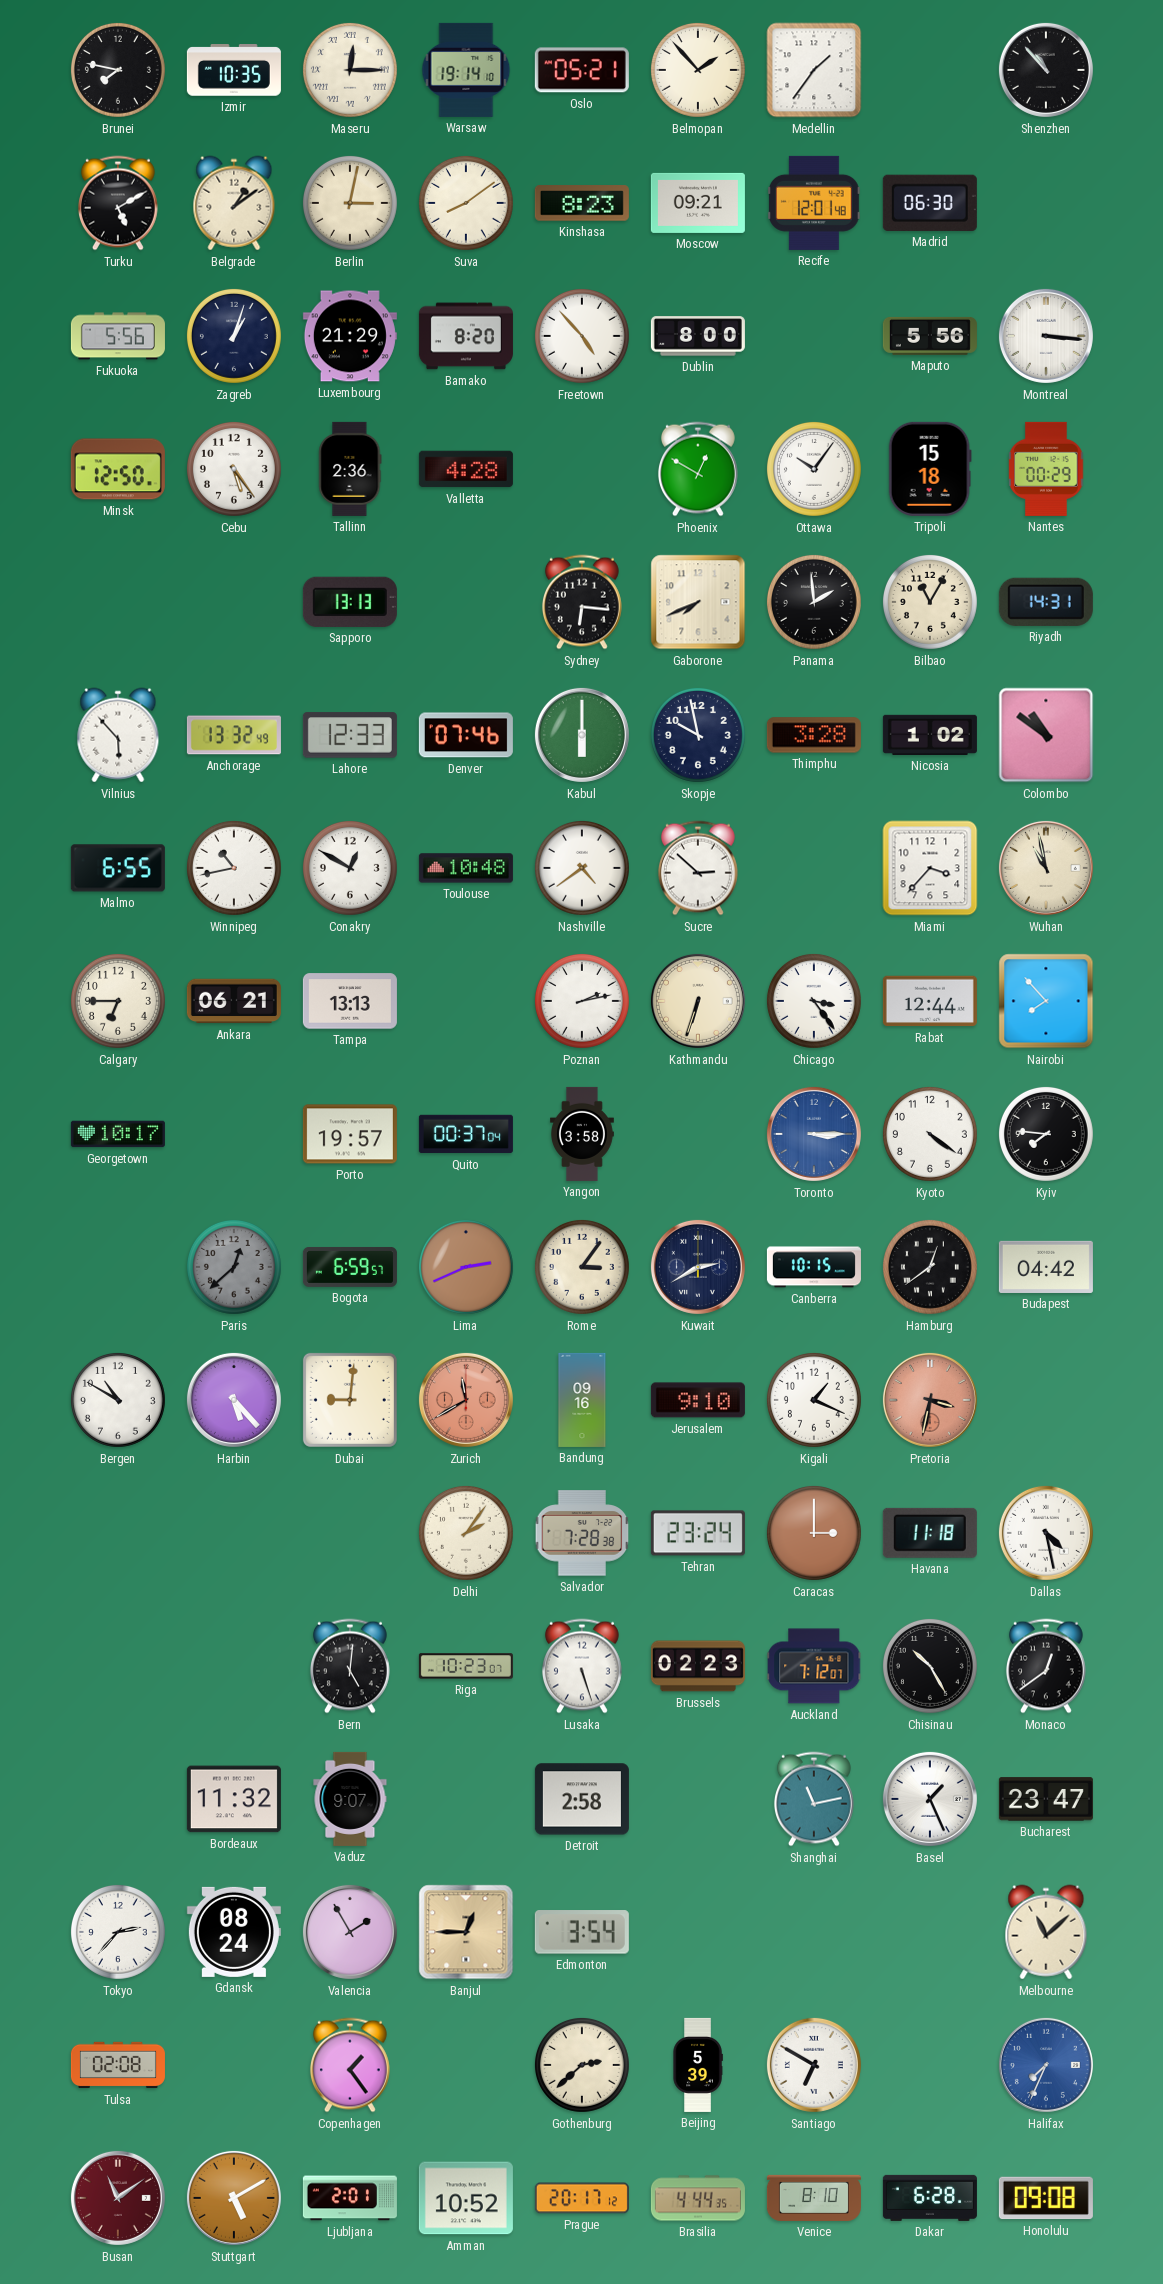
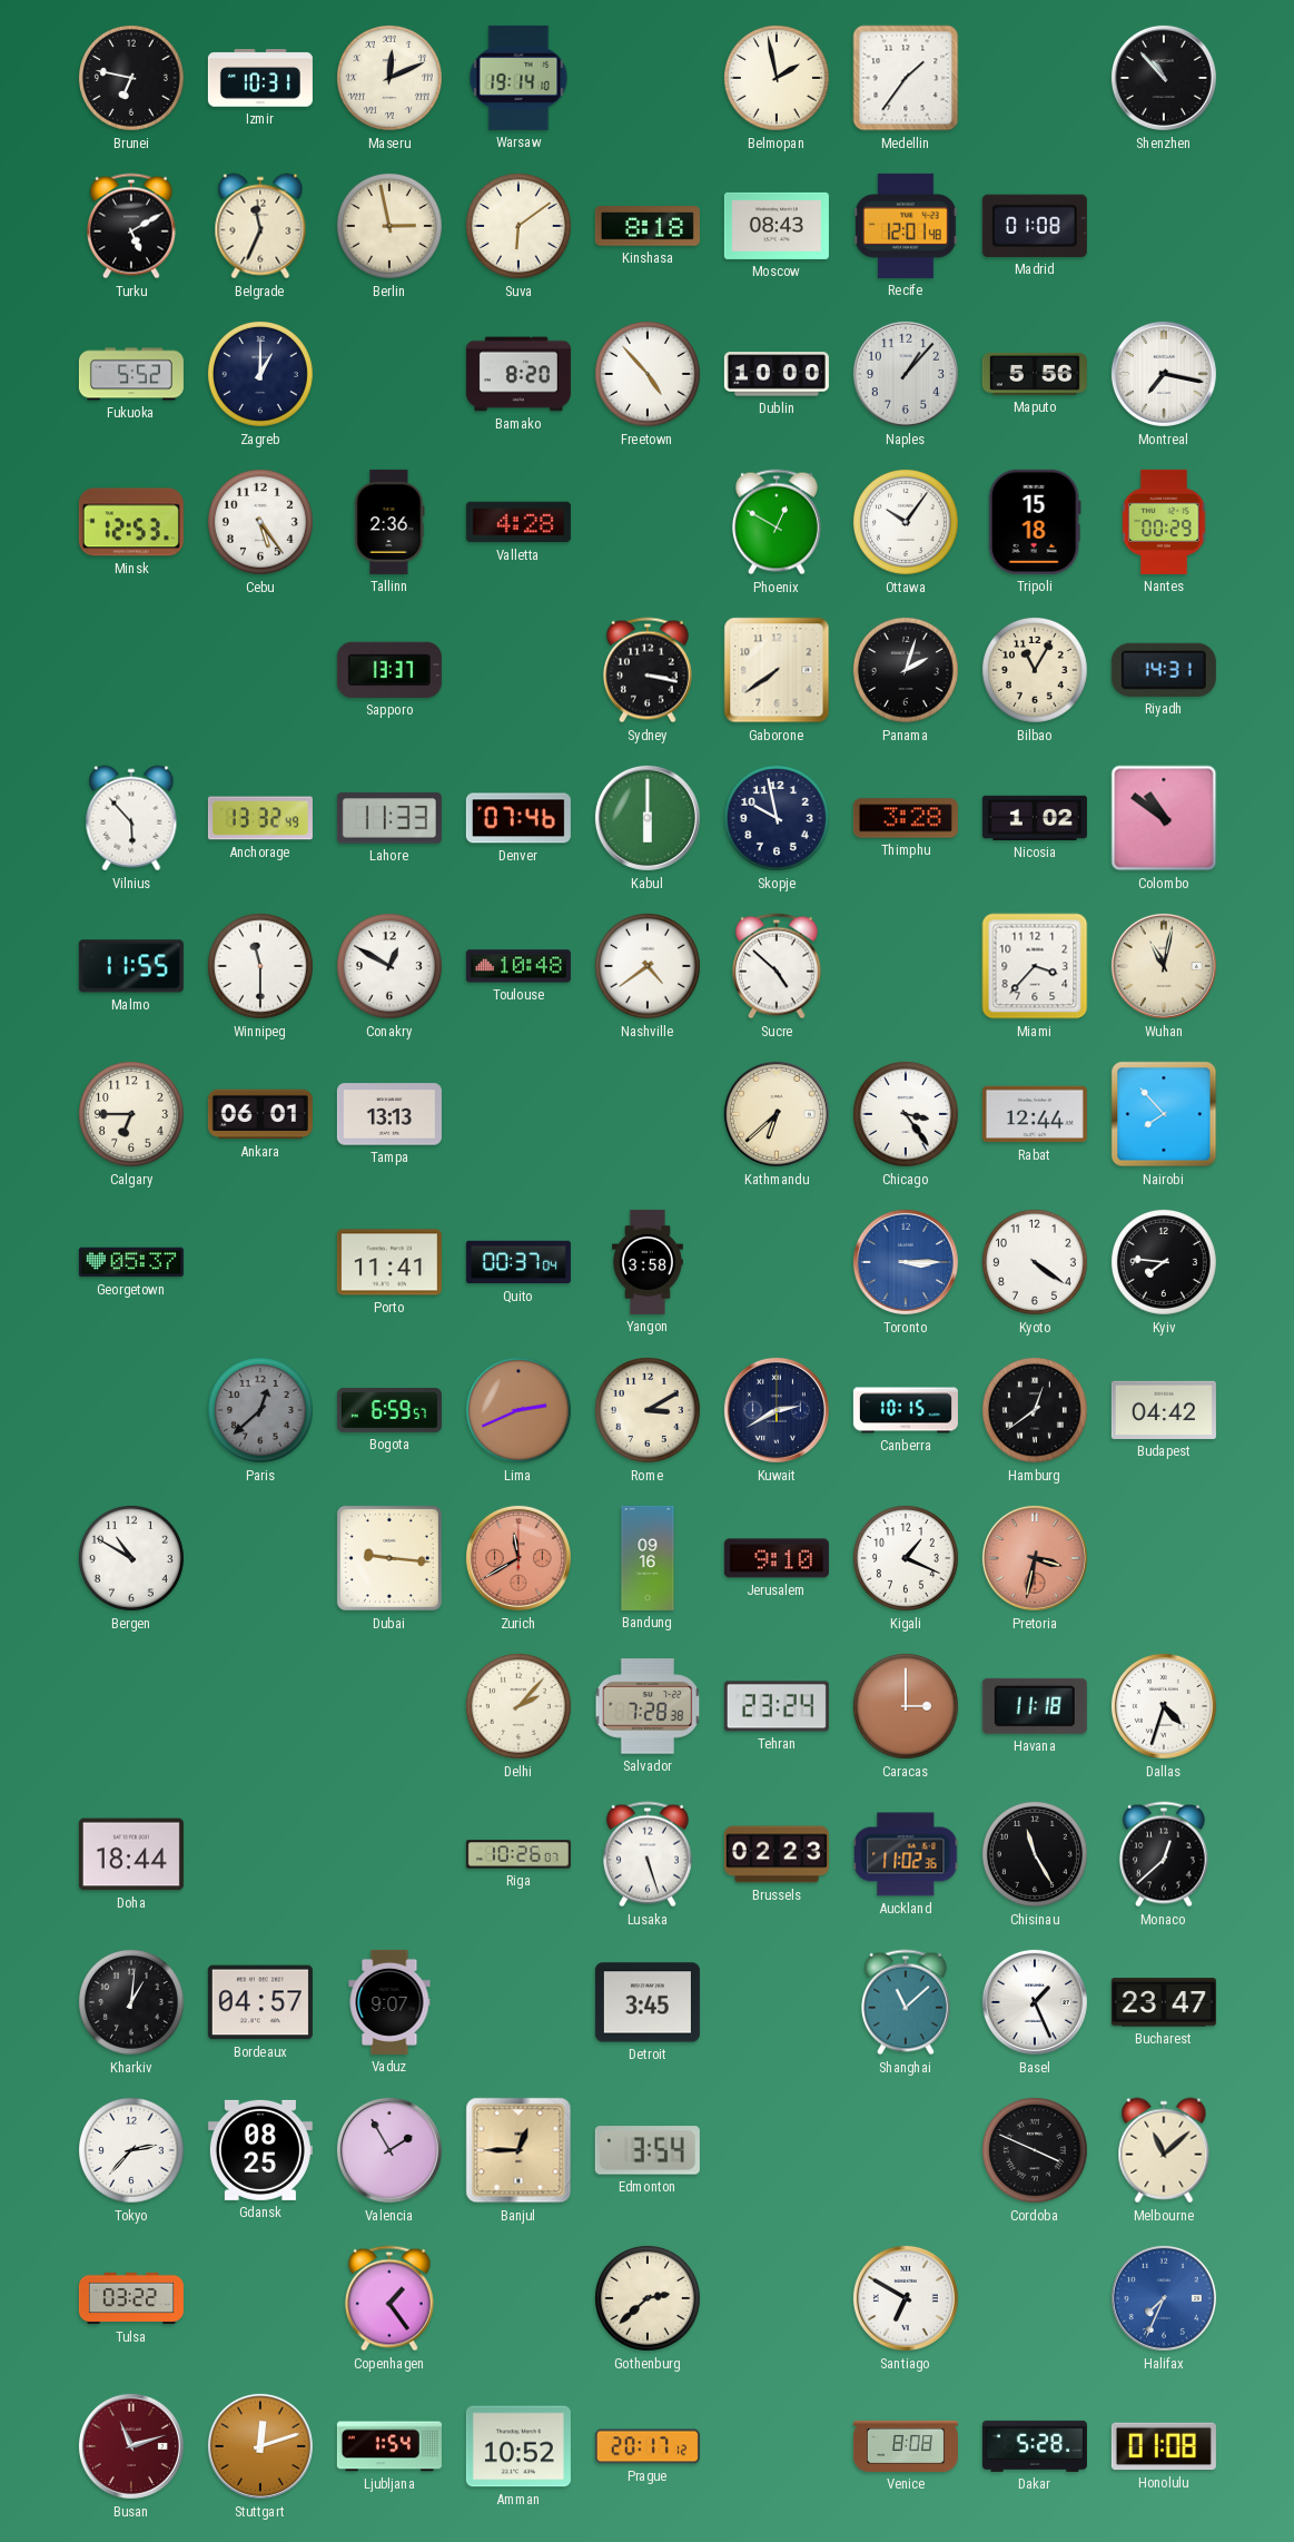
Brunei: 7:47 -> 6:47 (131, 78)
Izmir: 10:35 -> 10:31 (260, 78)
Maseru: 12:15 -> 12:11 (389, 78)
Oslo: 05:21 -> none (582, 70)
Belmopan: 1:53 -> 1:58 (777, 78)
Belgrade: 1:09 -> 11:34 (260, 226)
Berlin: 3:02 -> 2:58 (389, 226)
Suva: 8:09 -> 6:09 (518, 226)
Kinshasa: 8:23 -> 8:18 (648, 226)
Moscow: 09:21 -> 08:43 (777, 226)
Madrid: 06:30 -> 01:08 (1035, 226)
Fukuoka: 5:56 -> 5:52 (131, 374)
Zagreb: 1:03 -> 1:00 (260, 374)
Luxembourg: 21:29 -> none (350, 336)
Dublin: 8:00 -> 10:00 (777, 374)
Naples: none -> 1:07 (906, 374)
Montreal: 3:16 -> 7:17 (1164, 374)
Minsk: 12:50 -> 12:53 (131, 522)
Sapporo: 13:13 -> 13:37 (389, 670)
Sydney: 6:16 -> 3:17 (648, 670)
Gaborone: 7:41 -> 7:39 (777, 670)
Panama: 1:59 -> 2:03 (906, 670)
Lahore: 12:33 -> 11:33 (389, 818)
Malmo: 6:55 -> 11:55 (131, 966)
Winnipeg: 10:43 -> 11:30 (260, 966)
Sucre: 2:52 -> 4:52 (777, 966)
Wuhan: 10:58 -> 11:02 (1164, 966)
Ankara: 06:21 -> 06:01 (260, 1114)
Poznan: 2:13 -> none (582, 1001)
Kathmandu: 6:33 -> 6:38 (777, 1114)
Georgetown: 10:17 -> 05:37 (131, 1262)
Porto: 19:57 -> 11:41 (389, 1262)
Rome: 3:06 -> 3:10 (648, 1410)
Harbin: 5:23 -> none (234, 1400)
Dubai: 9:01 -> 9:16 (389, 1558)
Delhi: 2:06 -> 2:07 (518, 1706)
Dallas: 4:28 -> 4:33 (1164, 1706)
Doha: none -> 18:44 (131, 1854)
Bern: 5:01 -> none (350, 1666)
Riga: 10:23 -> 10:26 (518, 1854)
Auckland: 7:12 -> 11:02 (906, 1854)
Chisinau: 10:25 -> 11:25 (1035, 1854)
Monaco: 12:39 -> 12:38 (1164, 1854)
Kharkiv: none -> 1:01 (131, 2002)
Bordeaux: 11:32 -> 04:57 (260, 2002)
Detroit: 2:58 -> 3:45 (648, 2002)
Shanghai: 11:13 -> 11:08 (906, 2002)
Gdansk: 08:24 -> 08:25 (260, 2150)
Cordoba: none -> 3:49 (1035, 2150)
Tulsa: 02:08 -> 03:22 (131, 2298)
Beijing: 5:39 -> none (698, 2065)
Busan: 11:09 -> 11:12 (131, 2446)
Stuttgart: 5:10 -> 12:12 (260, 2446)
Ljubljana: 2:01 -> 1:54 (389, 2446)
Brasilia: 4:44 -> none (698, 2198)
Venice: 8:10 -> 8:08 (906, 2446)
Dakar: 6:28 -> 5:28 (1035, 2446)
Honolulu: 09:08 -> 01:08 (1164, 2446)
